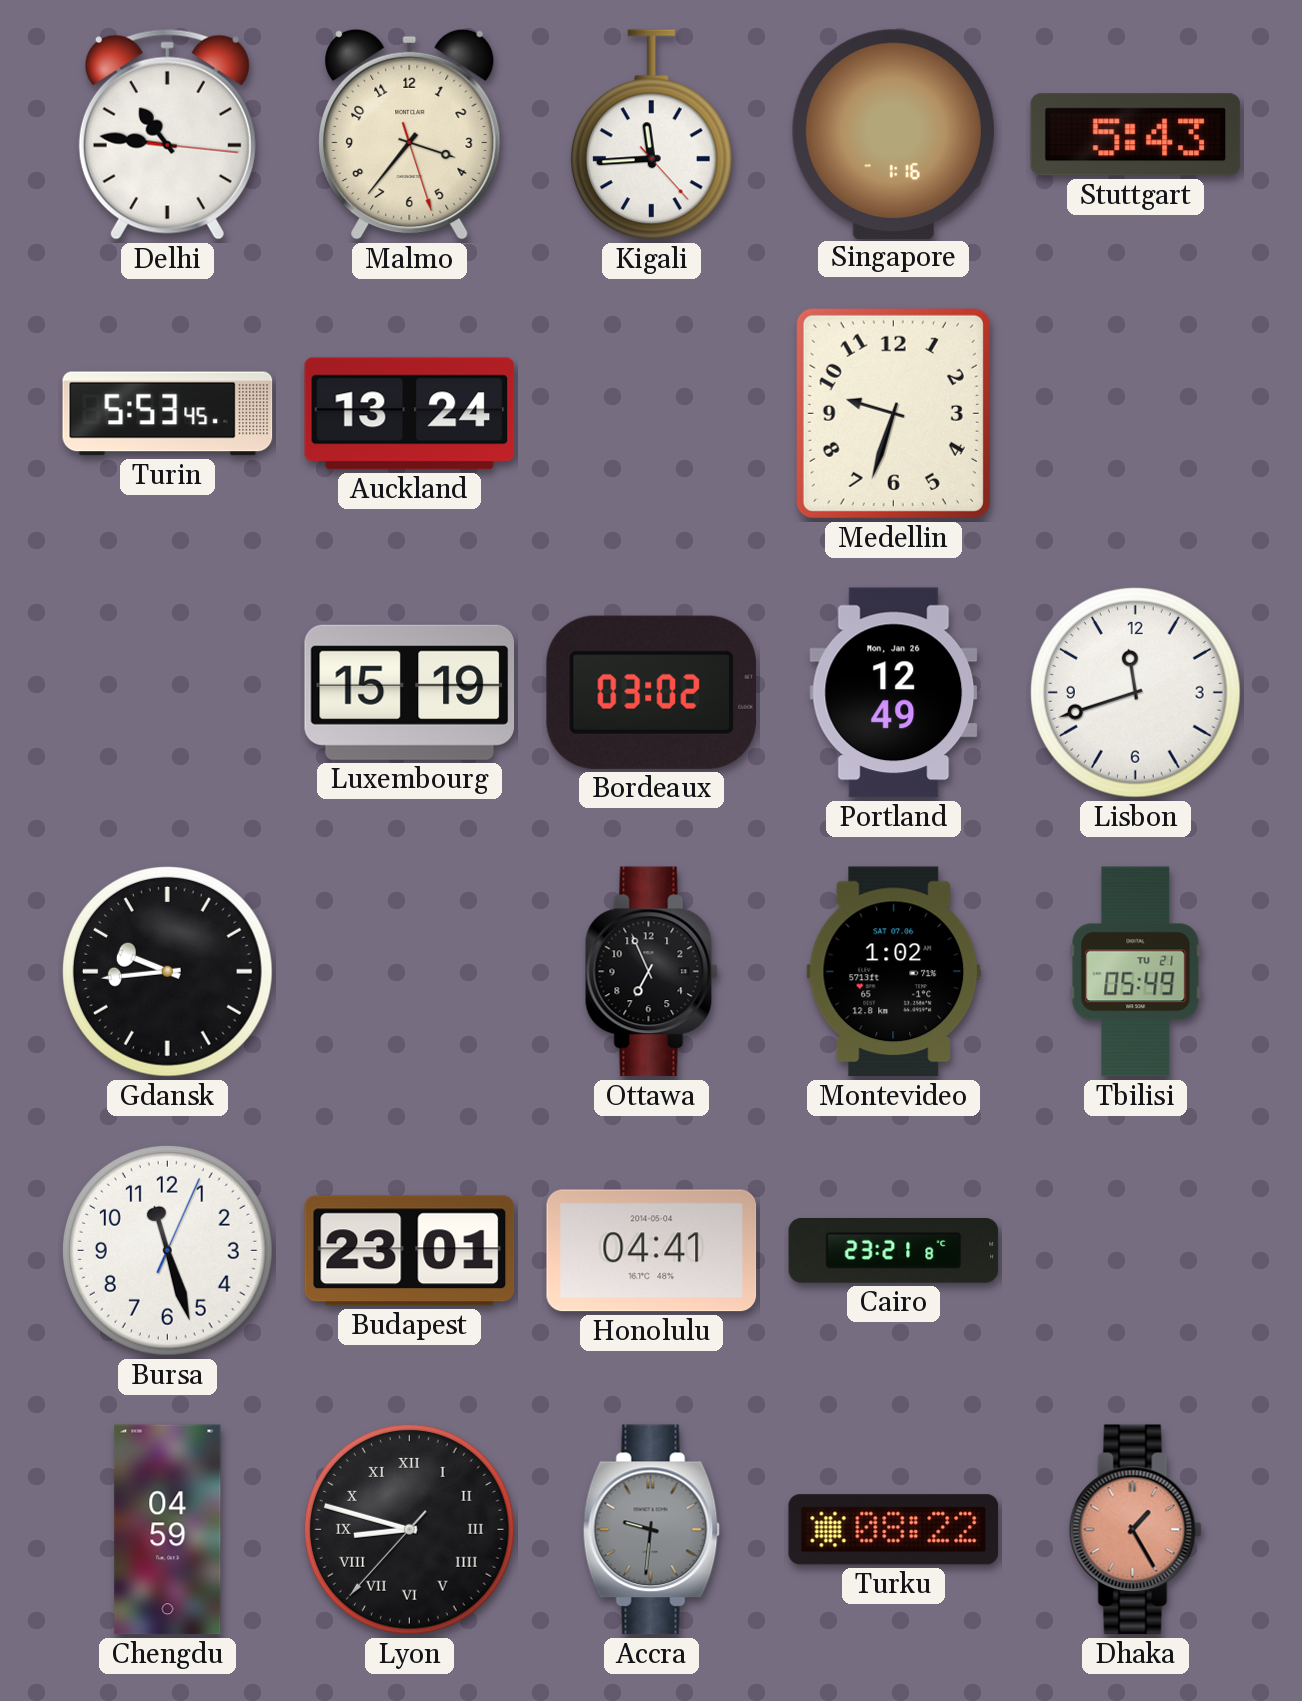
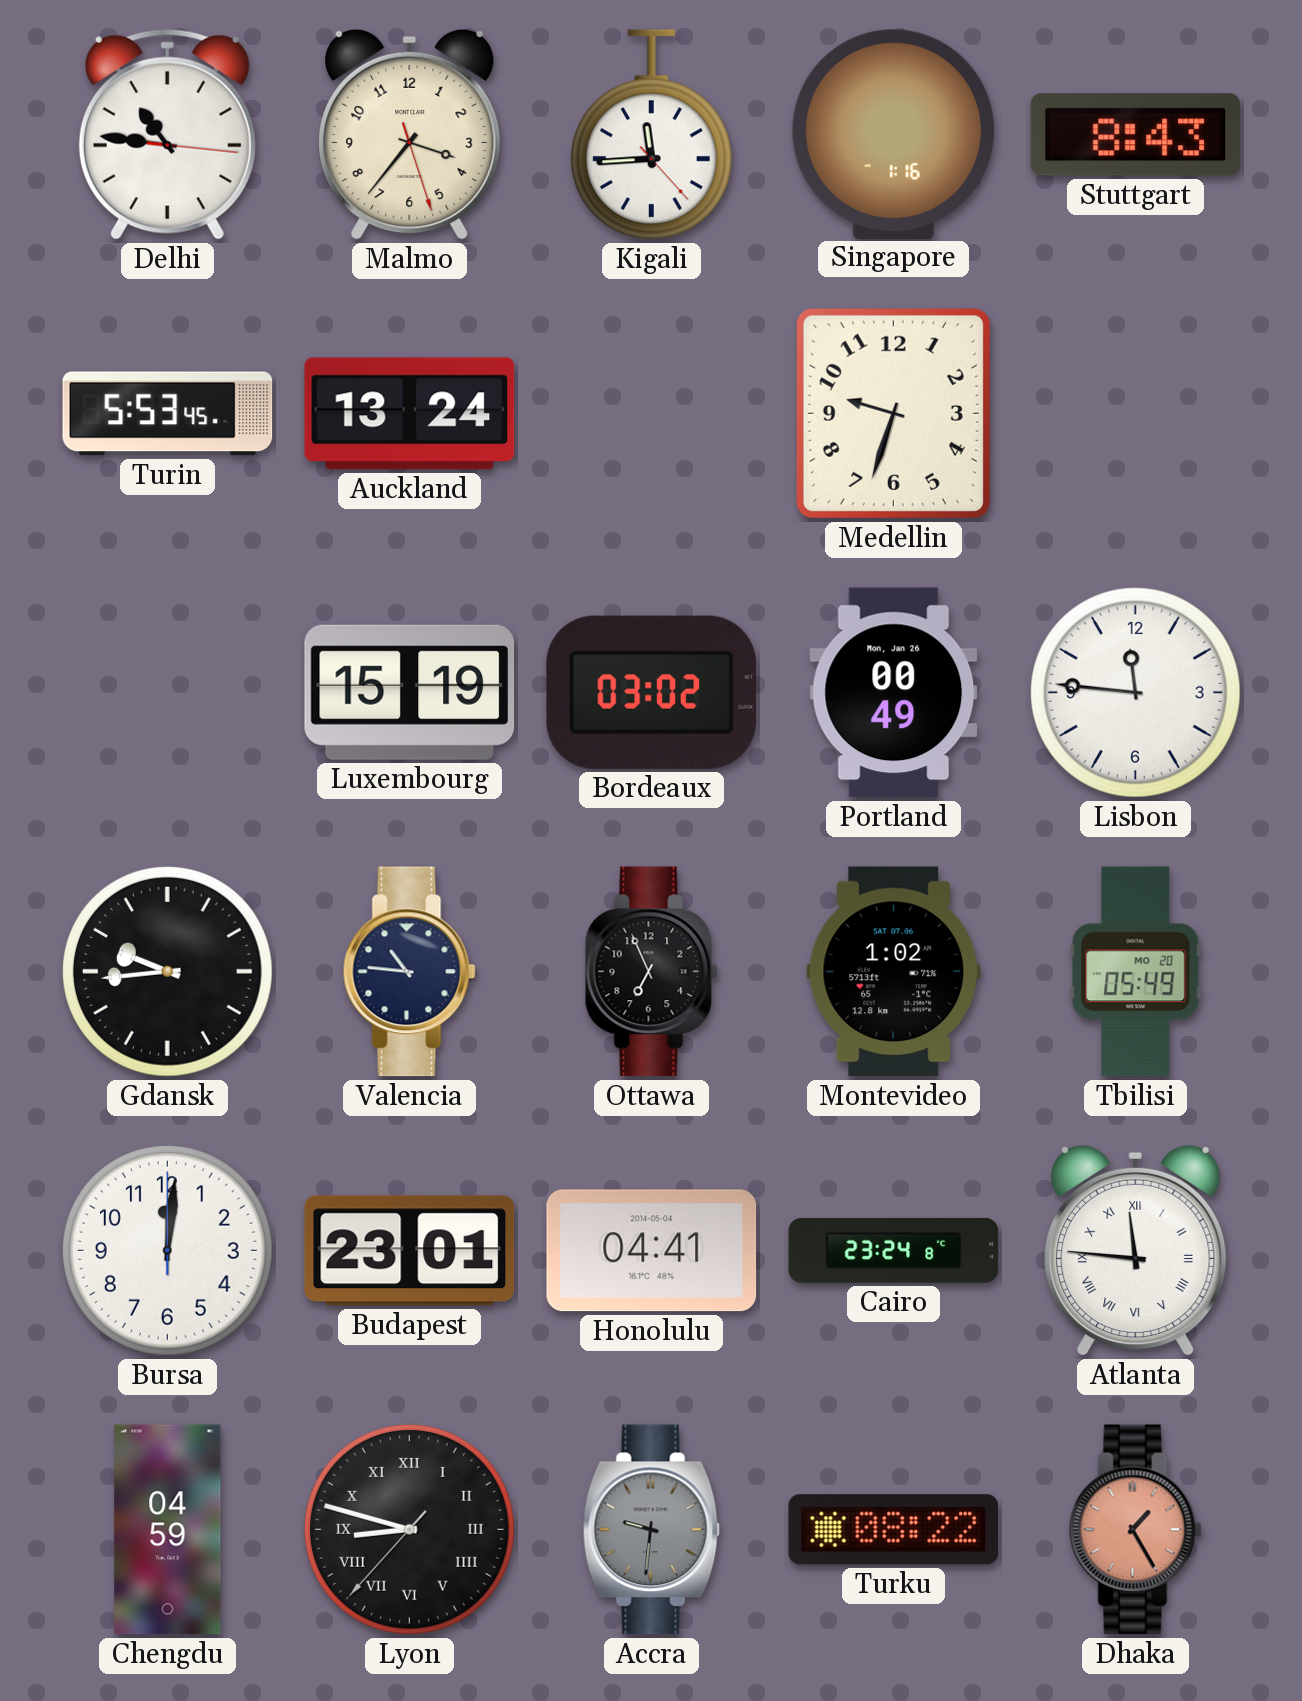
Stuttgart: 5:43 -> 8:43 (1136, 135)
Portland: 12:49 -> 00:49 (894, 693)
Lisbon: 11:42 -> 11:46 (1135, 692)
Valencia: none -> 10:46 (409, 972)
Tbilisi date: TU 21 -> MO 20 (1136, 972)
Bursa: 11:27 -> 12:01 (167, 1250)
Cairo: 23:21 -> 23:24 (894, 1250)
Atlanta: none -> 11:46 (1136, 1250)
